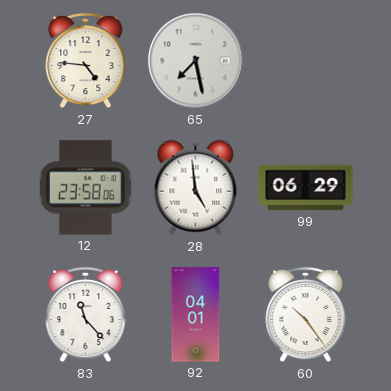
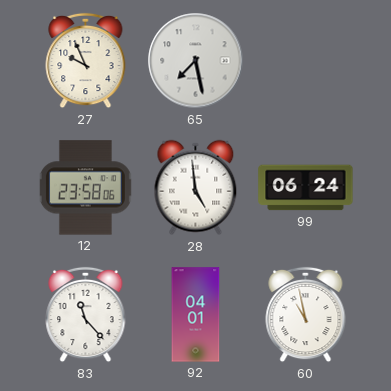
27: 4:46 -> 9:56 (86, 61)
99: 06:29 -> 06:24 (306, 188)
60: 10:24 -> 10:58 (306, 315)
